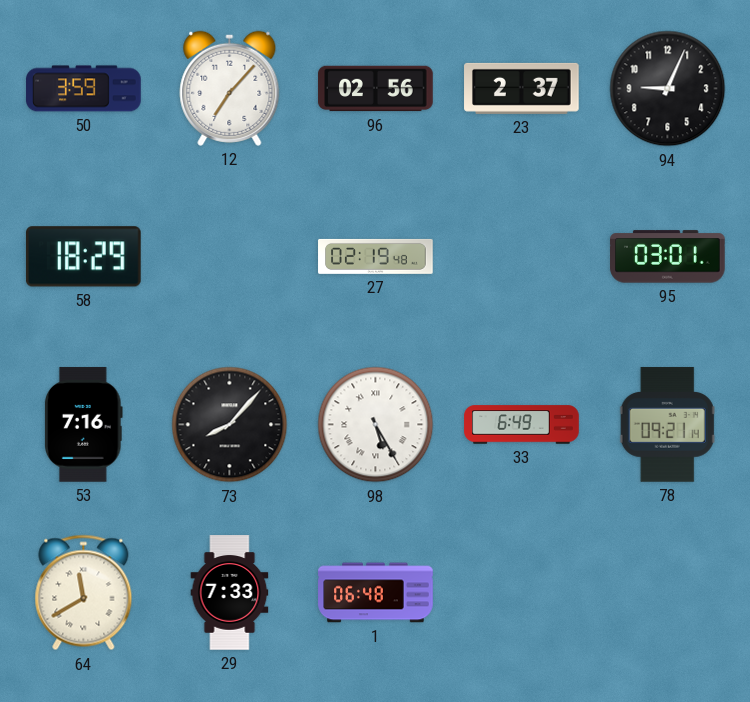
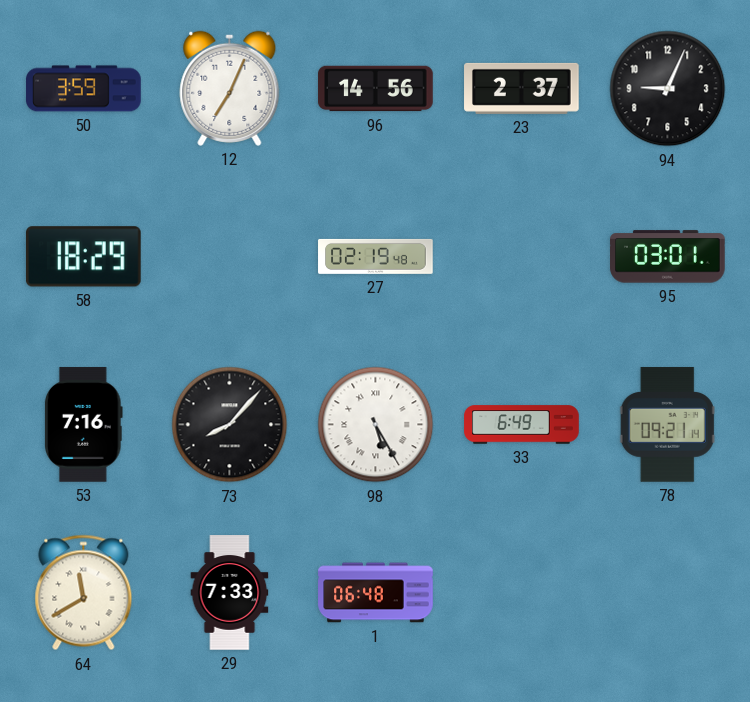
12: 7:07 -> 7:04 (230, 88)
96: 02:56 -> 14:56 (376, 89)
